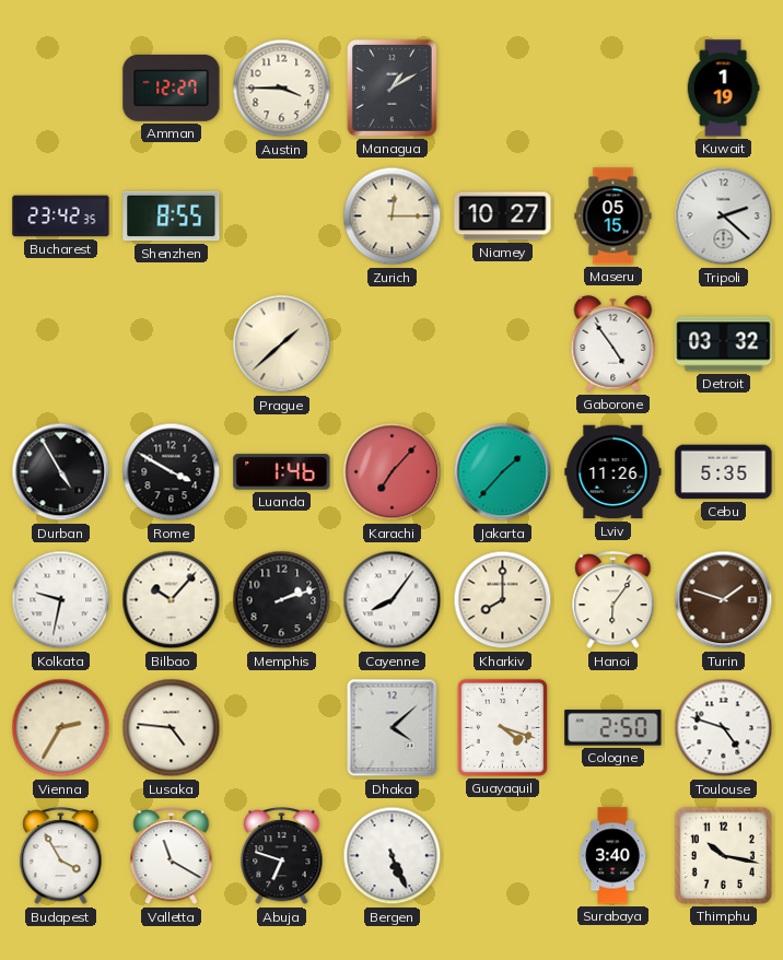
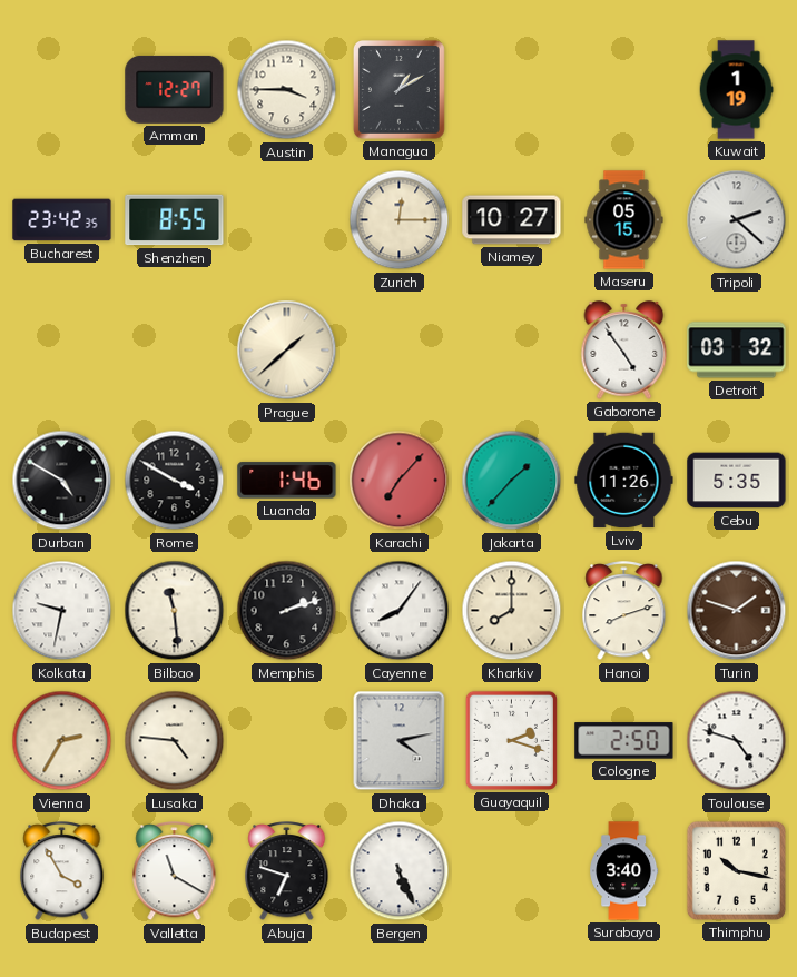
Durban: 4:55 -> 4:50 (62, 481)
Bilbao: 10:07 -> 11:29 (175, 611)
Hanoi: 6:06 -> 8:12 (624, 611)
Dhaka: 4:08 -> 4:13 (400, 741)
Guayaquil: 4:18 -> 2:18 (511, 740)
